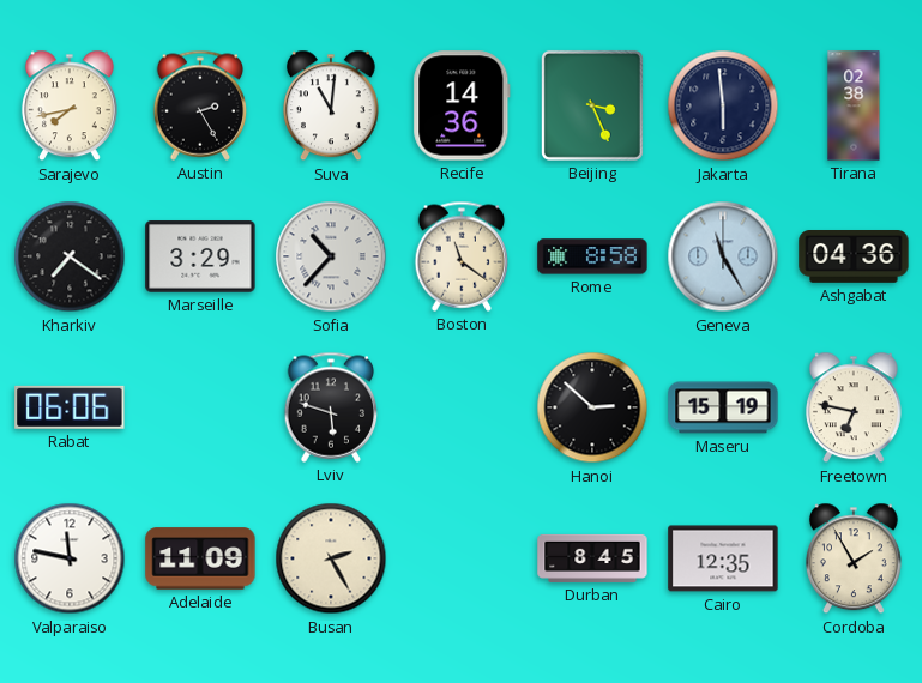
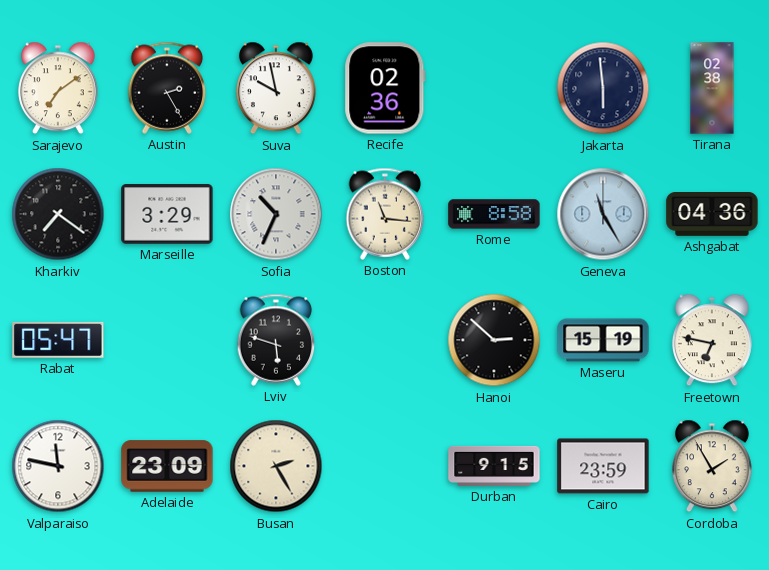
Sarajevo: 7:43 -> 7:09 (58, 88)
Suva: 11:01 -> 9:58 (276, 88)
Recife: 14:36 -> 02:36 (385, 88)
Beijing: 3:26 -> none (592, 105)
Sofia: 10:37 -> 10:34 (276, 214)
Boston: 11:21 -> 11:16 (385, 214)
Rabat: 06:06 -> 05:47 (58, 340)
Adelaide: 11:09 -> 23:09 (167, 466)
Durban: 8:45 -> 9:15 (494, 466)
Cairo: 12:35 -> 23:59 (603, 466)
